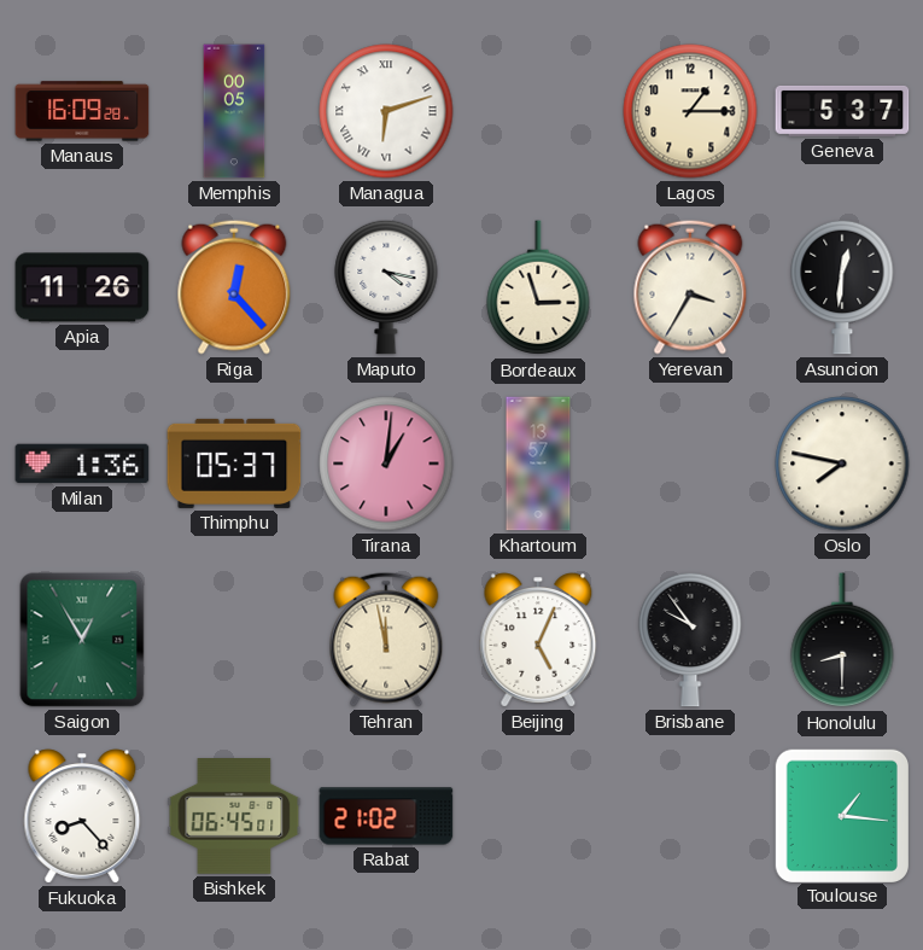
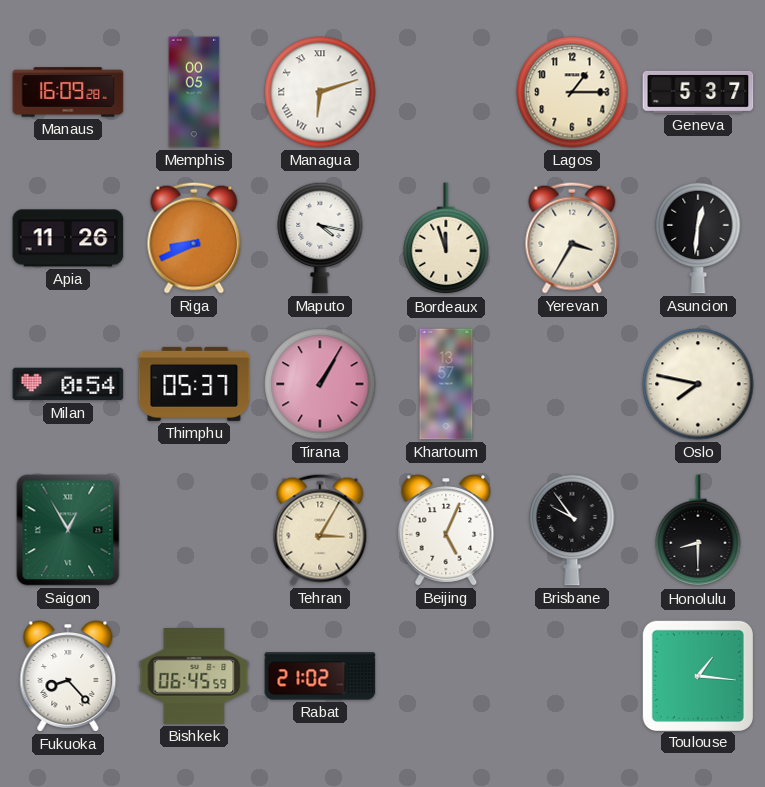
Riga: 12:23 -> 8:41 (194, 238)
Bordeaux: 2:57 -> 11:57 (446, 239)
Milan: 1:36 -> 0:54 (68, 384)
Tirana: 1:01 -> 1:05 (320, 384)
Tehran: 11:58 -> 3:05 (320, 530)
Bishkek: 06:45:01 -> 06:45:59 (194, 677)
